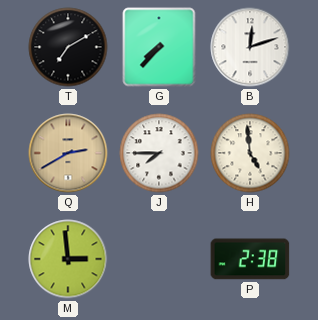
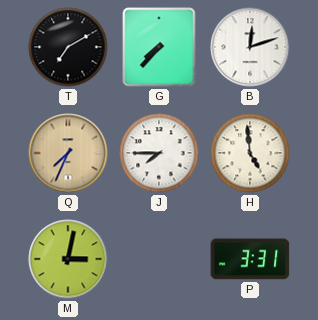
Q: 2:40 -> 7:34 (68, 153)
M: 2:59 -> 3:02 (68, 259)
P: 2:38 -> 3:31 (250, 259)
